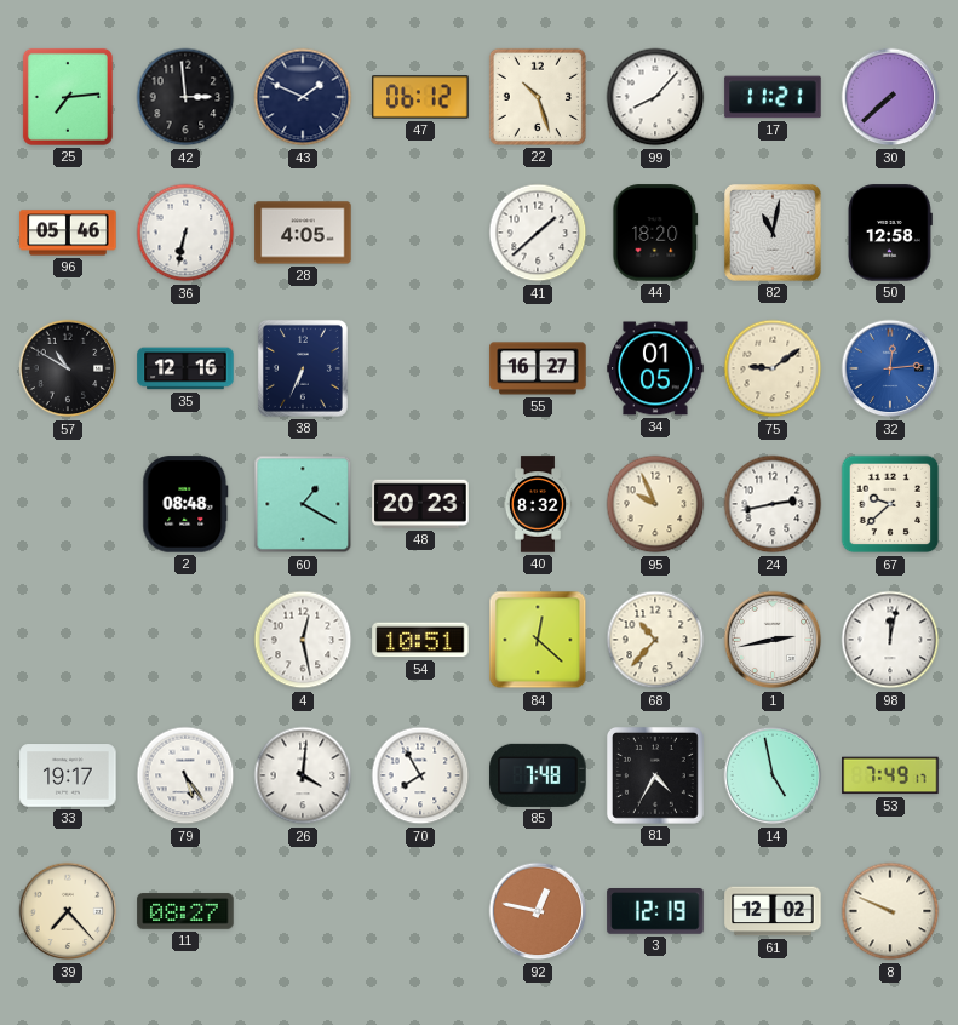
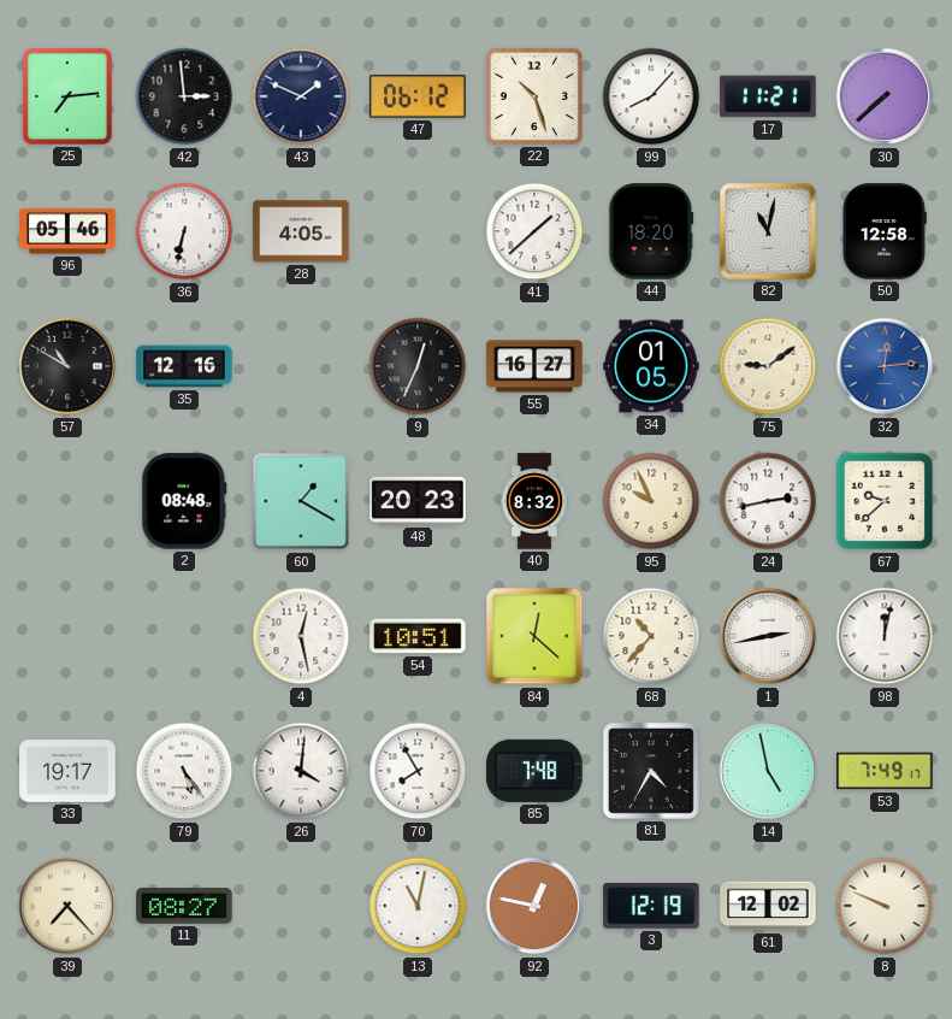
38: 6:34 -> none (303, 368)
9: none -> 12:34 (418, 366)
13: none -> 11:02 (418, 906)
